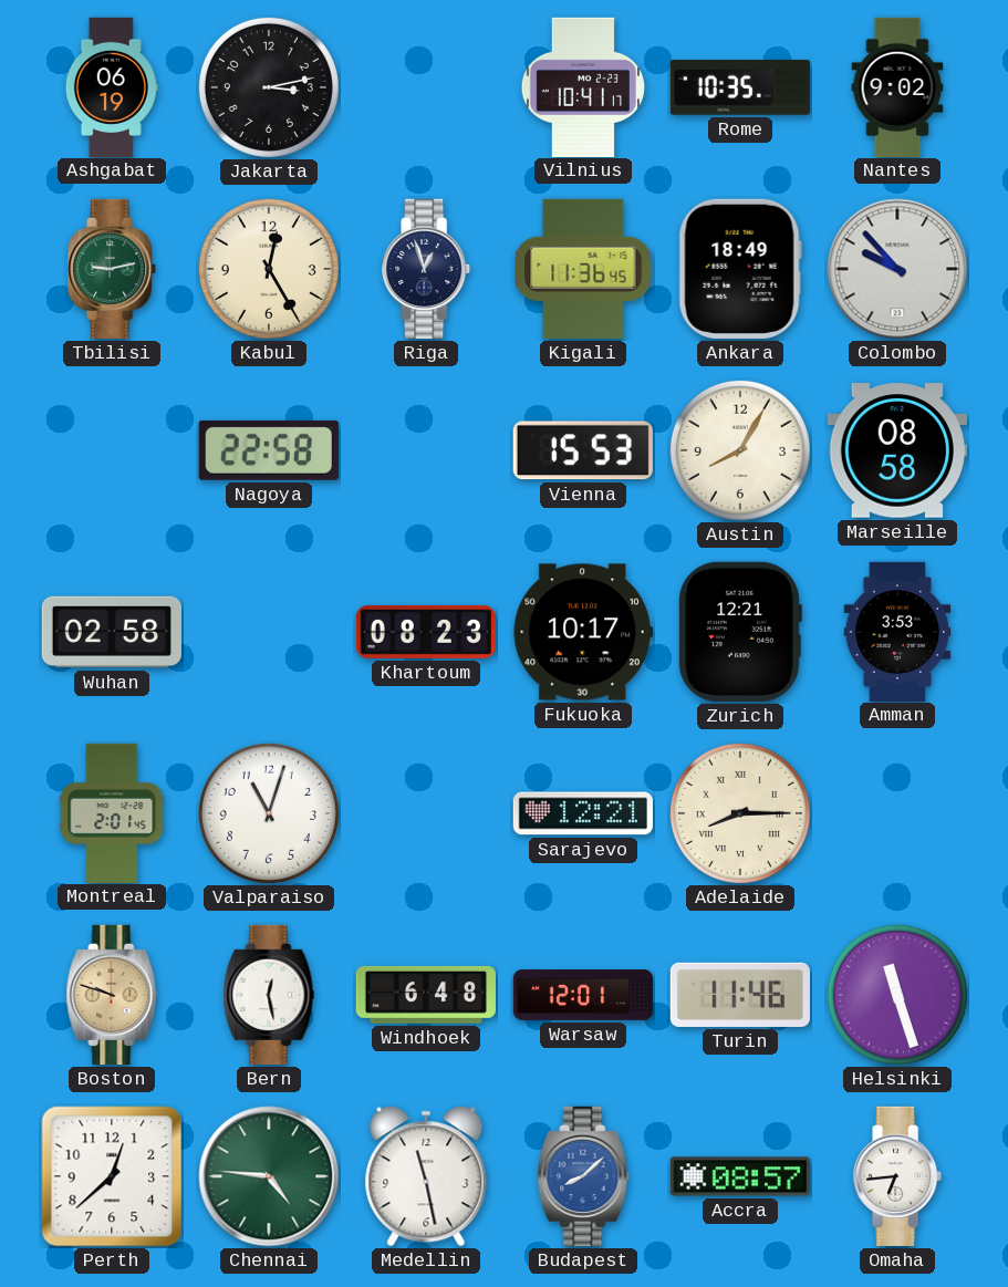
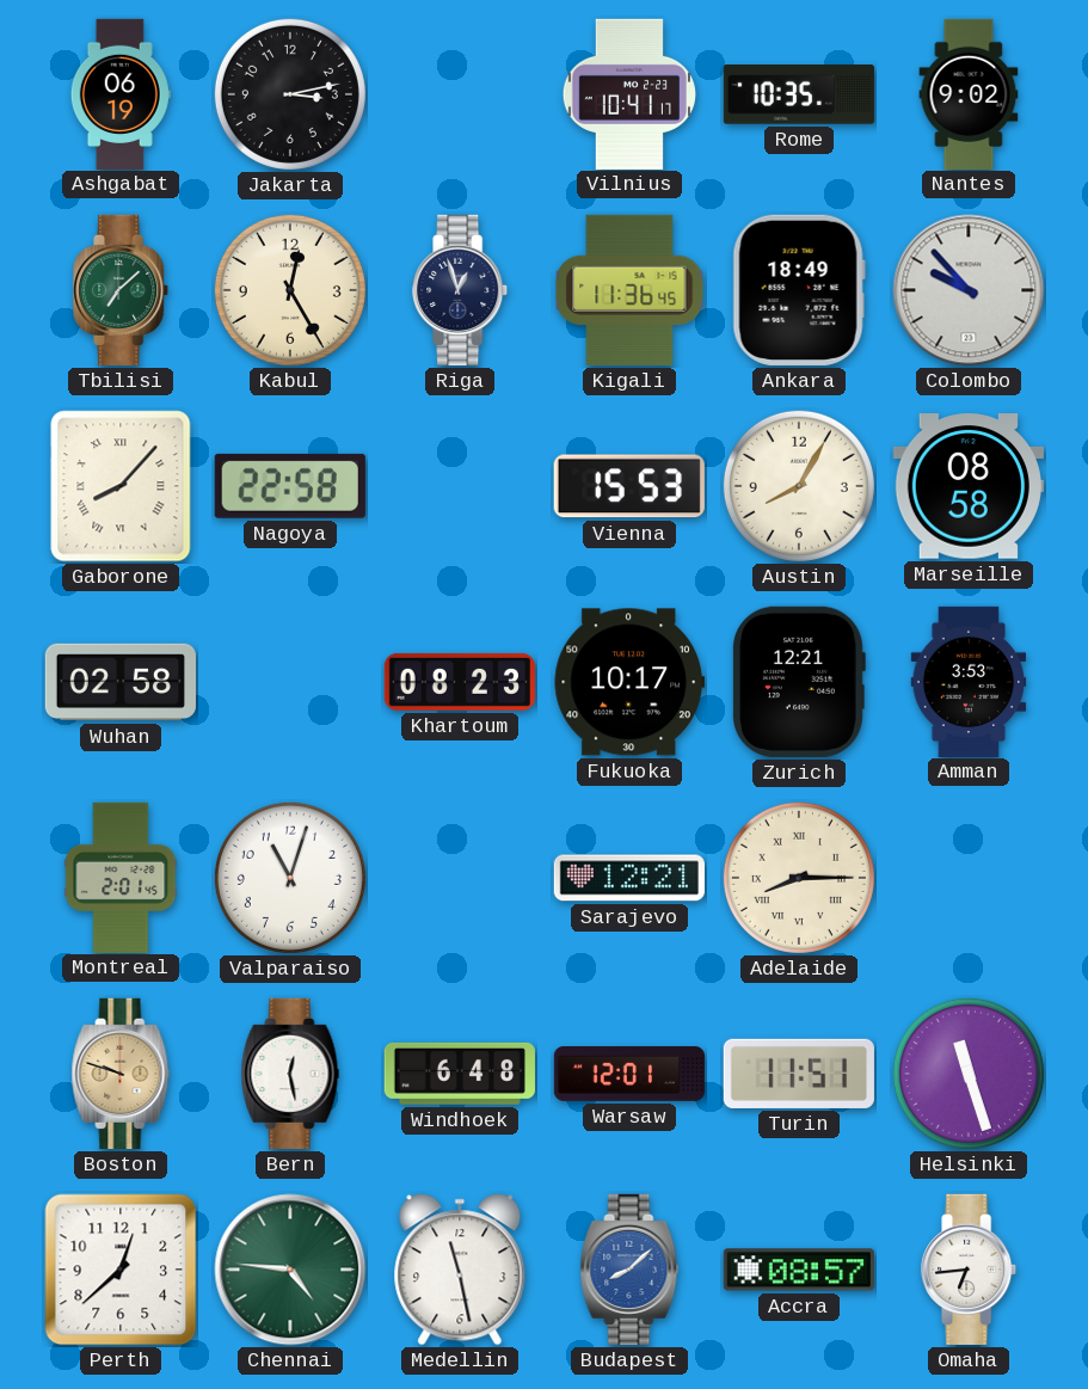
Tbilisi: 9:13 -> 7:08 (122, 290)
Gaborone: none -> 8:07 (121, 486)
Turin: 11:46 -> 11:51 (799, 1074)
